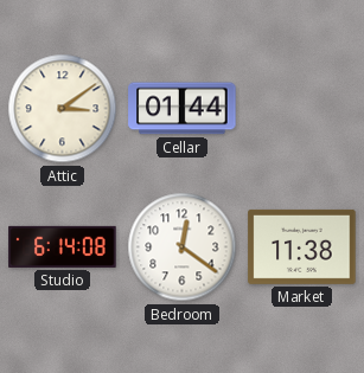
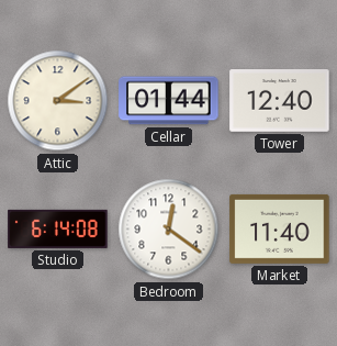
Tower: none -> 12:40 (280, 101)
Market: 11:38 -> 11:40 (280, 228)
